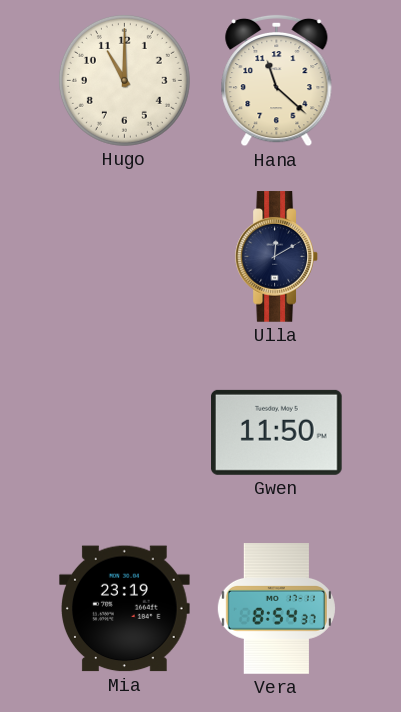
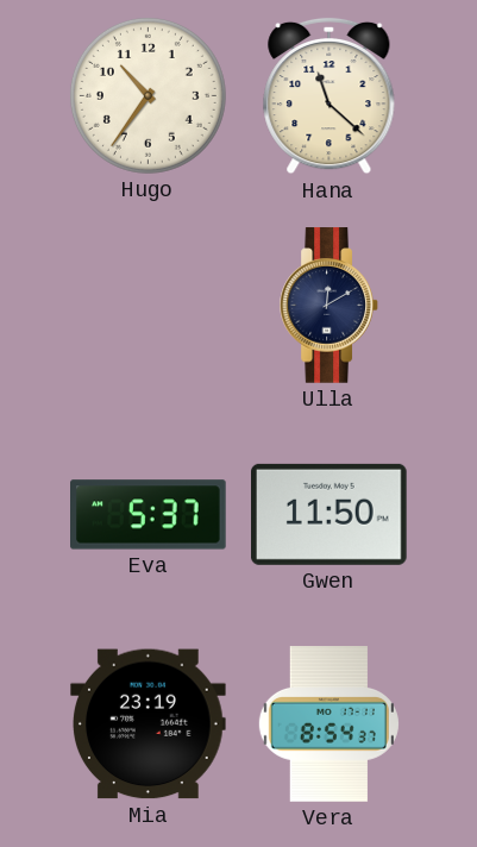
Hugo: 11:00 -> 10:36 (148, 95)
Eva: none -> 5:37 (149, 515)
